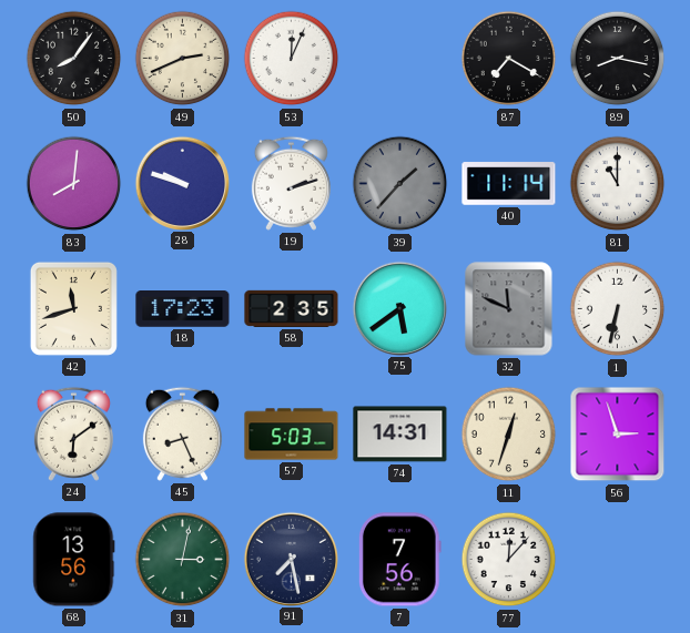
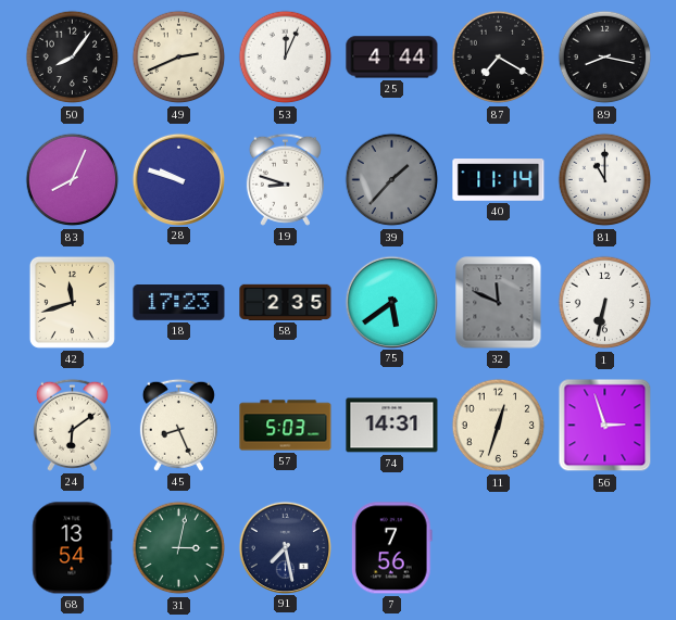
25: none -> 4:44 (392, 58)
83: 8:01 -> 8:04 (73, 180)
19: 2:12 -> 8:48 (285, 179)
68: 13:56 -> 13:54 (73, 548)
77: 12:07 -> none (509, 560)
